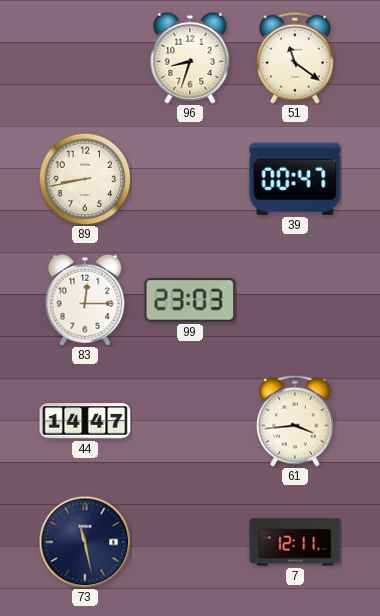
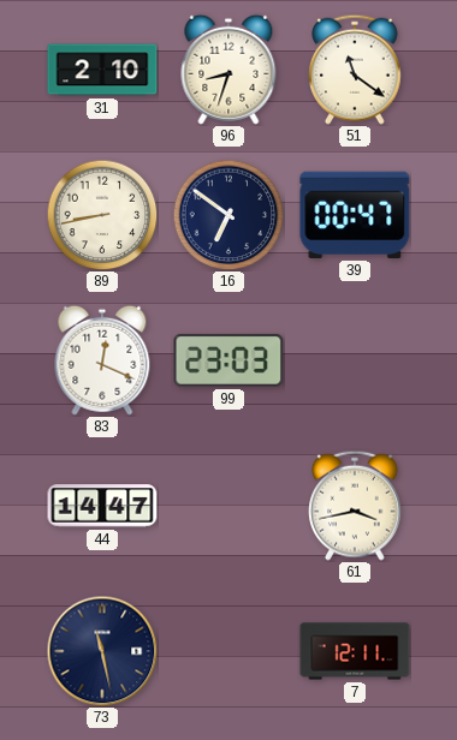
31: none -> 2:10 (102, 70)
16: none -> 6:51 (228, 215)
83: 12:15 -> 12:19 (102, 360)
61: 3:44 -> 3:43 (356, 506)
